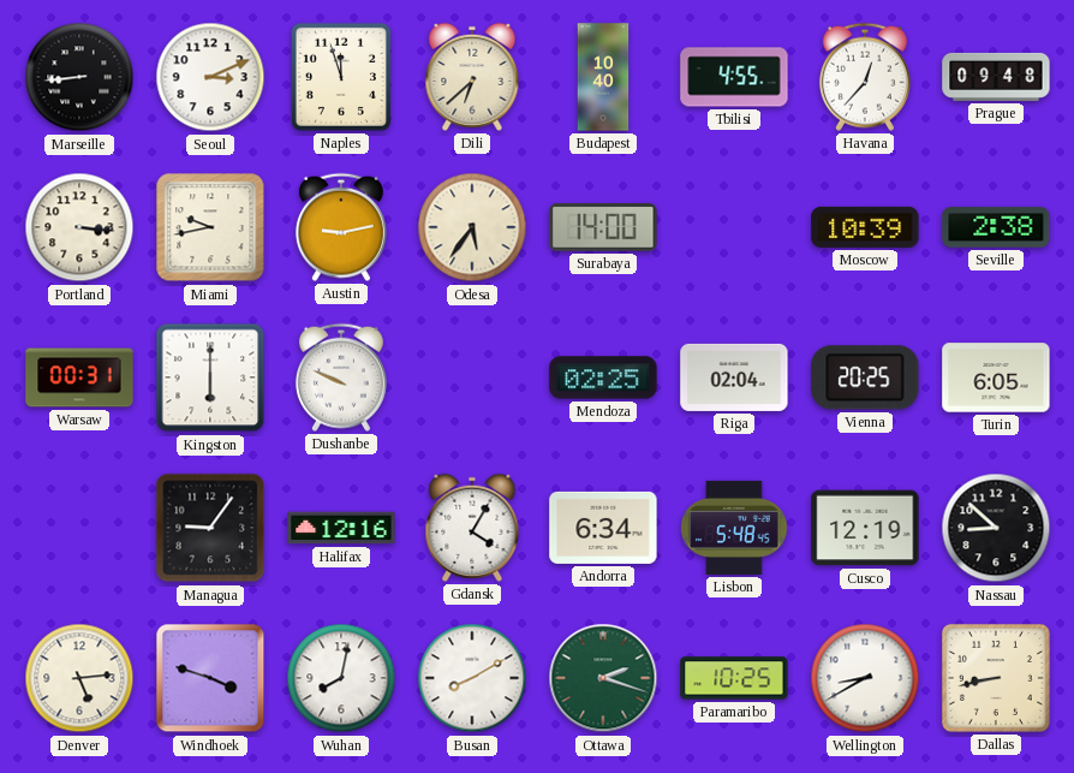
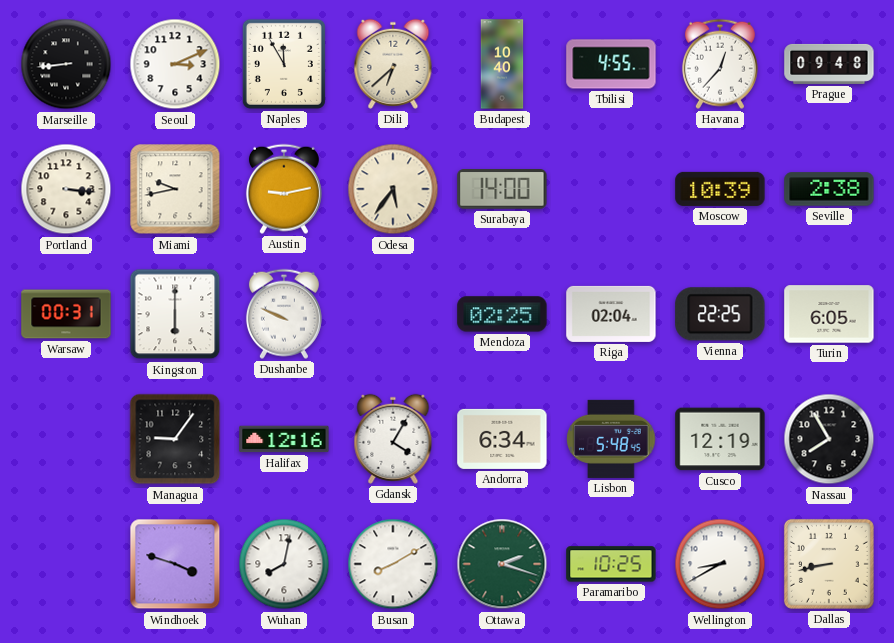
Naples: 11:57 -> 11:55 (284, 64)
Vienna: 20:25 -> 22:25 (720, 314)
Nassau: 8:52 -> 7:55 (829, 439)
Denver: 5:14 -> none (79, 678)
